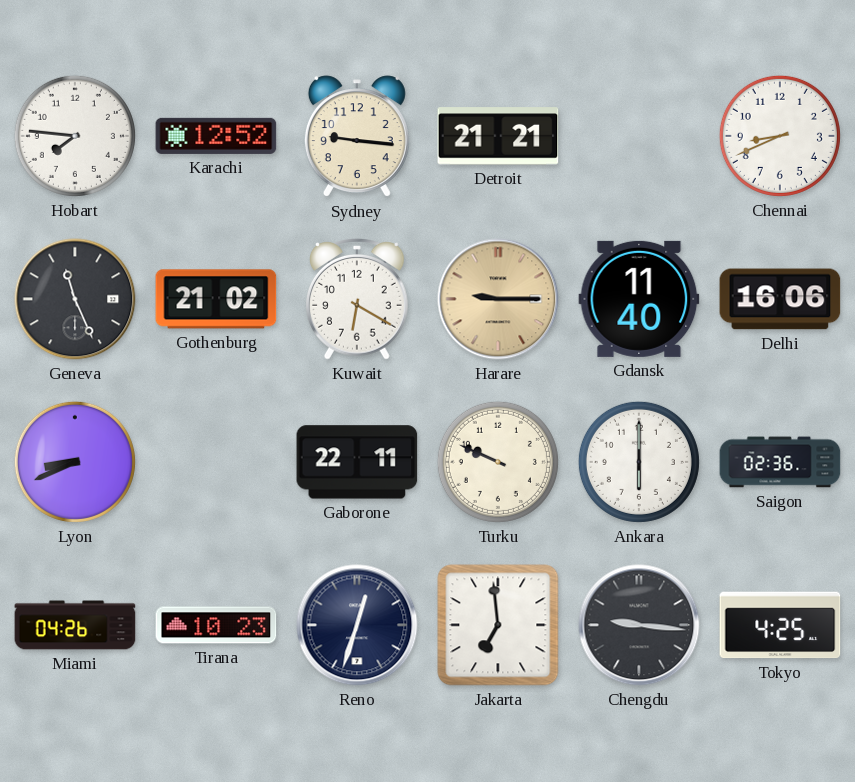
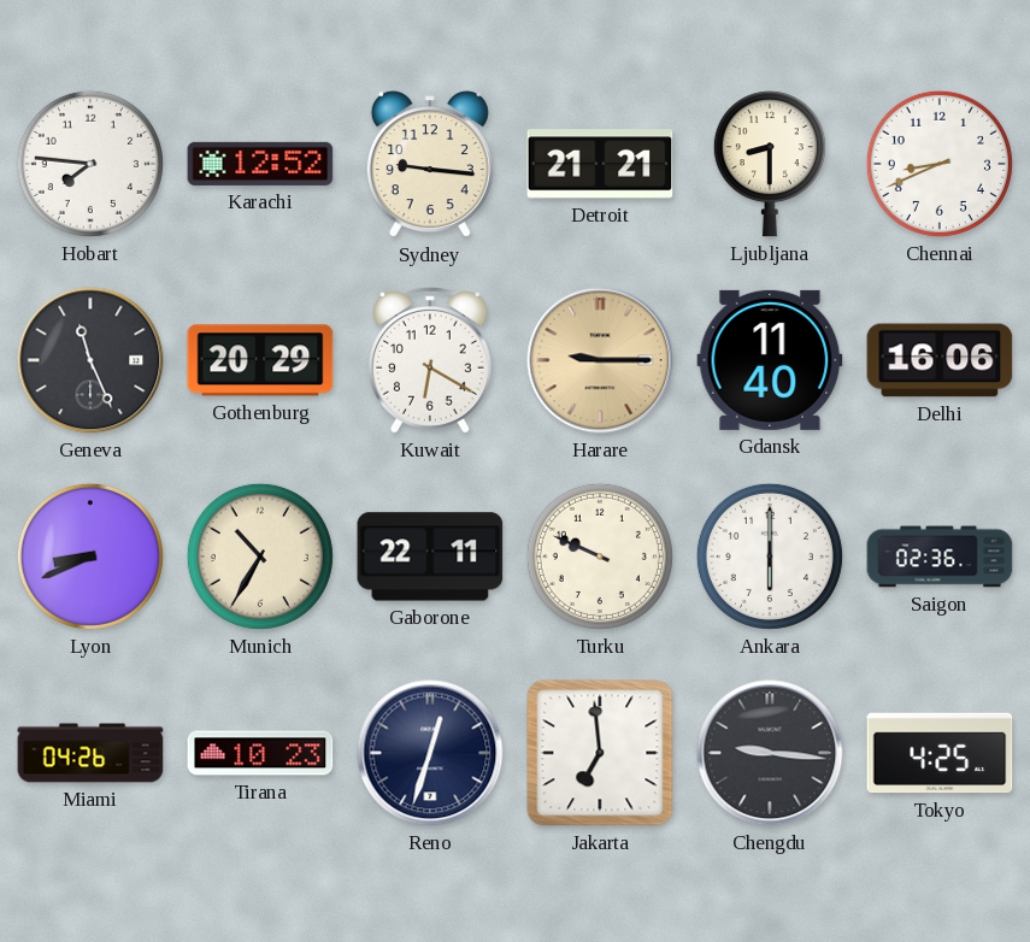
Ljubljana: none -> 8:30 (770, 164)
Gothenburg: 21:02 -> 20:29 (260, 360)
Munich: none -> 10:35 (260, 557)
